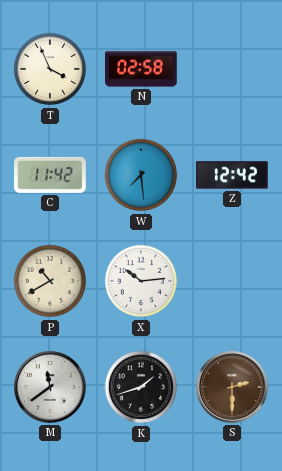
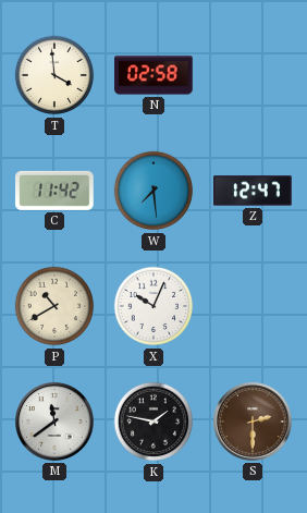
T: 3:56 -> 3:59 (54, 75)
Z: 12:42 -> 12:47 (253, 191)
X: 10:14 -> 10:04 (153, 306)
K: 1:42 -> 1:47 (153, 422)
